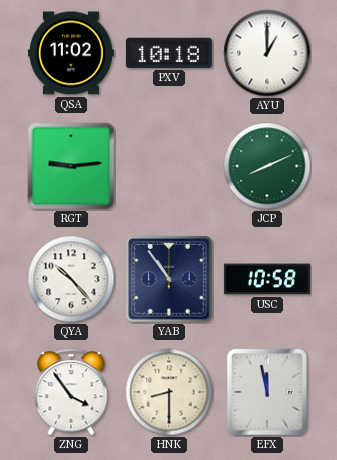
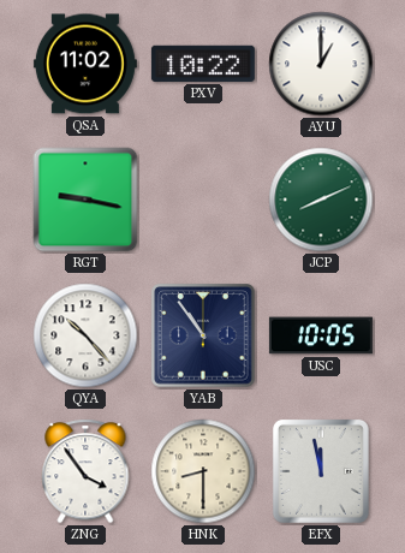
PXV: 10:18 -> 10:22 (203, 64)
RGT: 9:14 -> 9:17 (85, 200)
USC: 10:58 -> 10:05 (321, 335)
